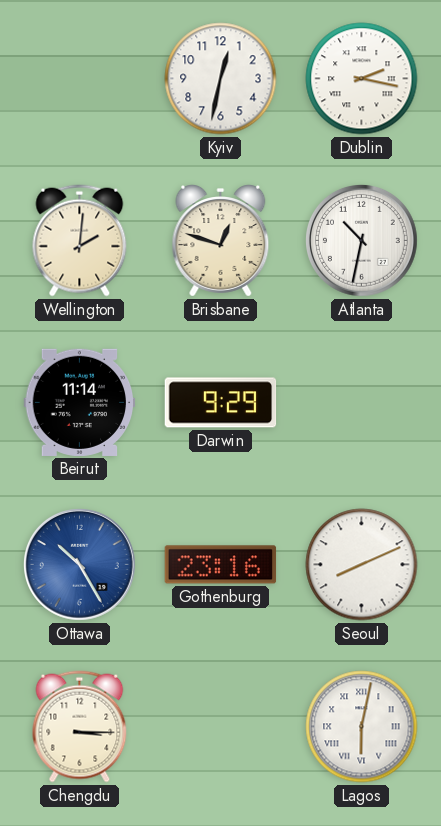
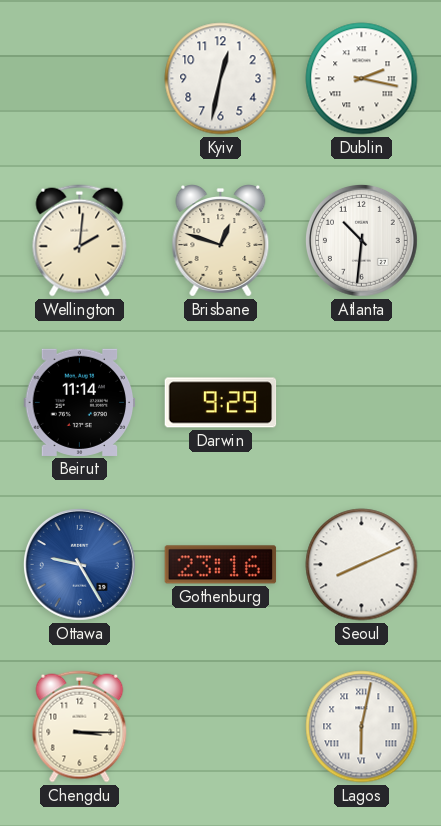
Atlanta: 10:32 -> 10:31 (362, 241)
Ottawa: 10:25 -> 9:25 (80, 565)
